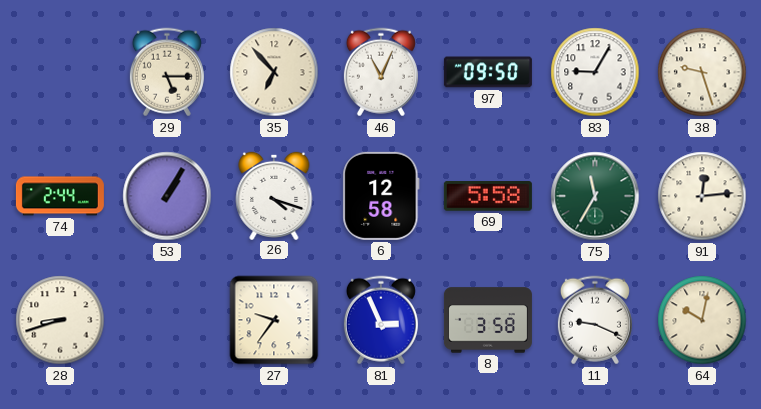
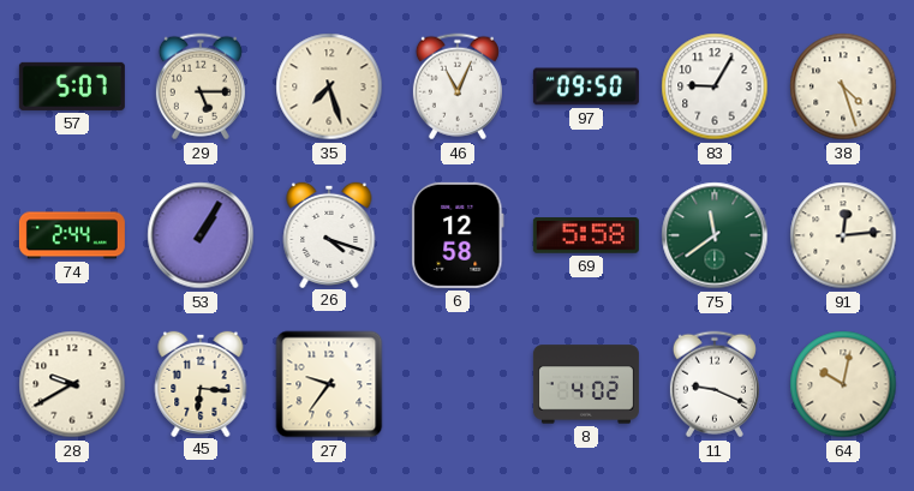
57: none -> 5:07 (72, 86)
35: 6:53 -> 7:27 (329, 86)
38: 9:27 -> 4:27 (843, 86)
75: 11:35 -> 11:39 (715, 235)
28: 8:42 -> 9:40 (72, 384)
45: none -> 6:16 (201, 383)
81: 2:56 -> none (381, 320)
8: 3:58 -> 4:02 (586, 384)
